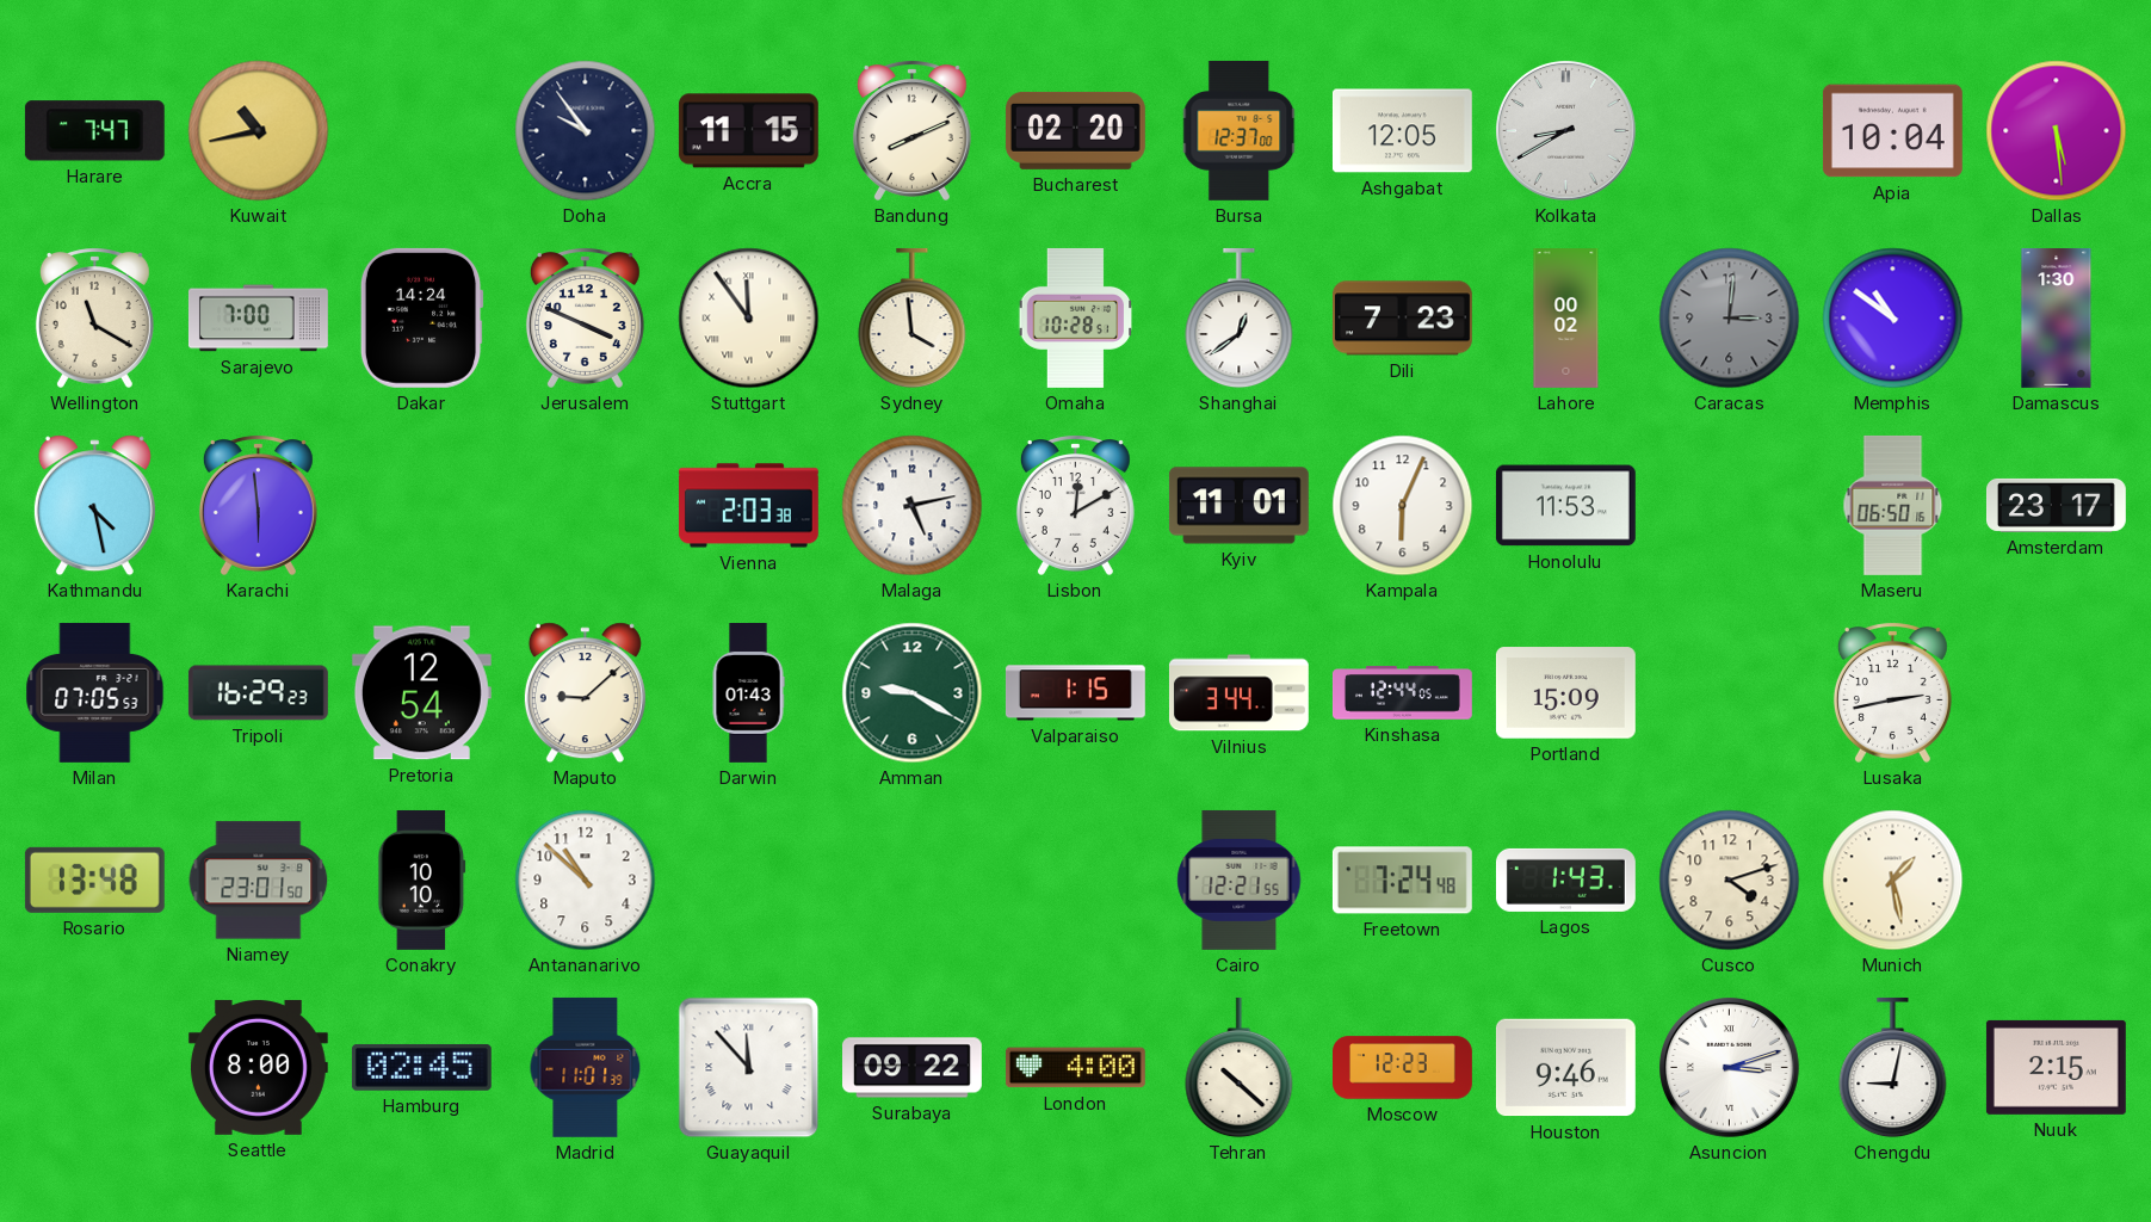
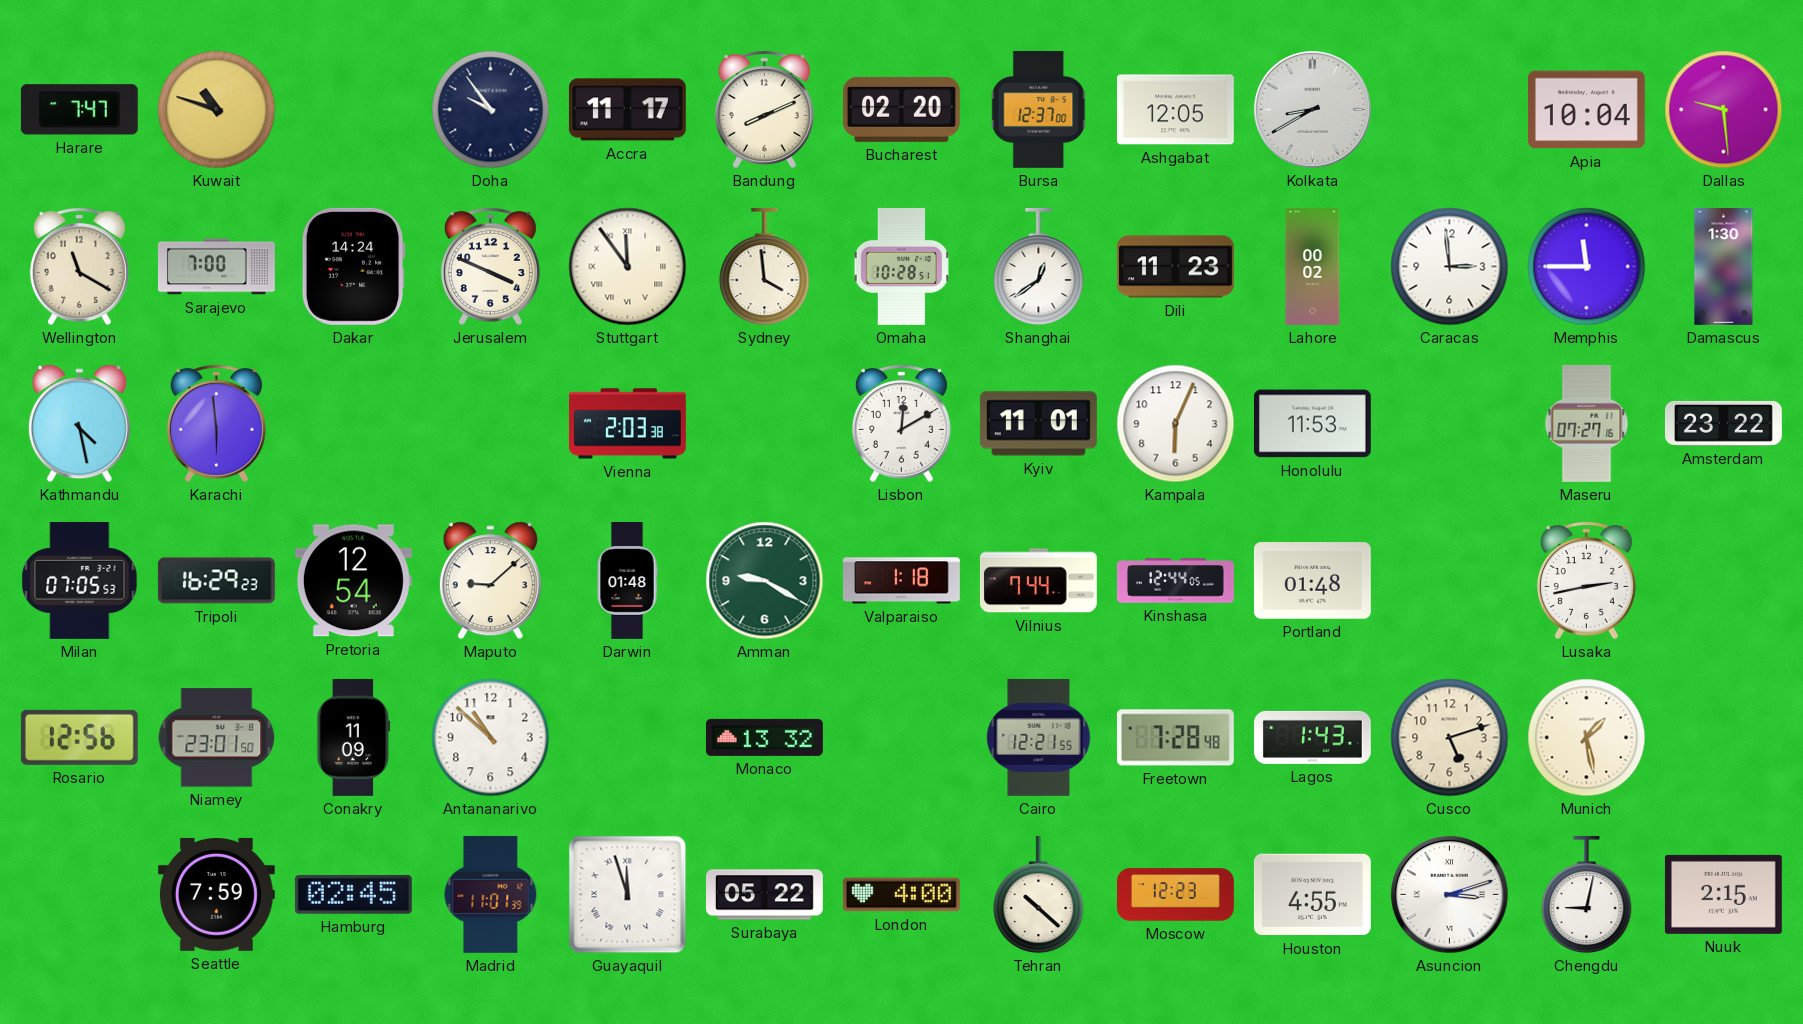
Kuwait: 10:43 -> 10:48 (217, 110)
Accra: 11:15 -> 11:17 (627, 110)
Dallas: 5:29 -> 9:29 (1724, 110)
Dili: 7:23 -> 11:23 (1175, 267)
Caracas: 3:01 -> 2:59 (1450, 267)
Caracas dial: grey -> white (1450, 267)
Memphis: 10:51 -> 11:45 (1587, 267)
Malaga: 5:13 -> none (913, 506)
Maseru: 06:50 -> 07:27 (1587, 423)
Amsterdam: 23:17 -> 23:22 (1723, 423)
Darwin: 01:43 -> 01:48 (627, 581)
Valparaiso: 1:15 -> 1:18 (901, 581)
Vilnius: 3:44 -> 7:44 (1038, 581)
Portland: 15:09 -> 01:48 (1312, 581)
Rosario: 13:48 -> 12:56 (79, 737)
Conakry: 10:10 -> 11:09 (354, 737)
Monaco: none -> 13:32 (764, 737)
Freetown: 7:24 -> 7:28 (1175, 738)
Cusco: 4:12 -> 5:12 (1450, 738)
Seattle: 8:00 -> 7:59 (216, 894)
Guayaquil: 11:53 -> 11:57 (628, 895)
Surabaya: 09:22 -> 05:22 (765, 895)
Houston: 9:46 -> 4:55 (1312, 895)
